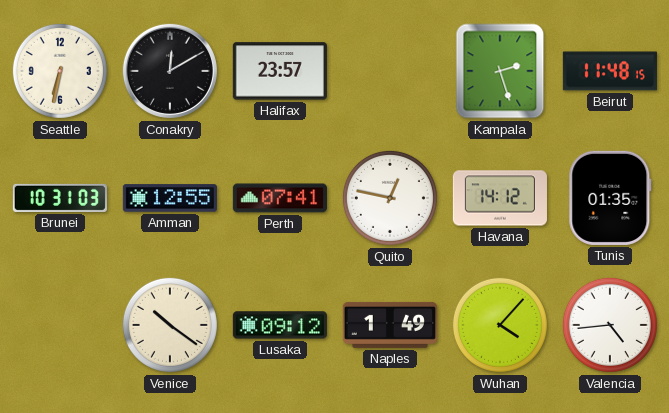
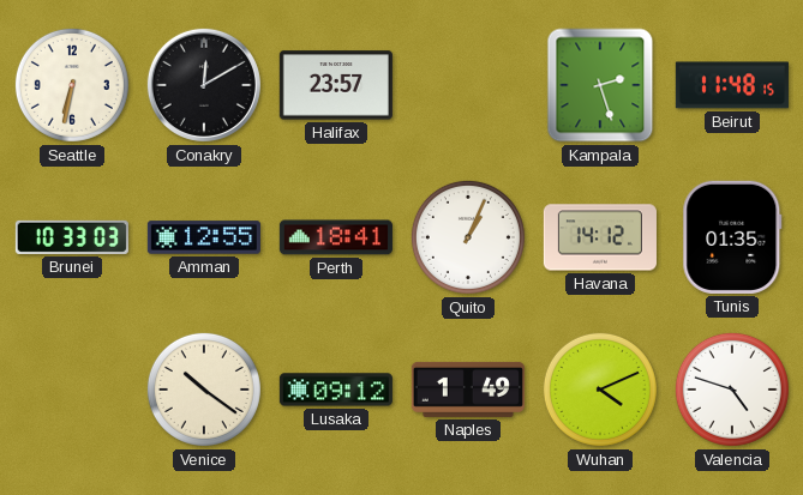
Brunei: 10:31 -> 10:33 (72, 237)
Perth: 07:41 -> 18:41 (336, 237)
Quito: 12:47 -> 1:04 (468, 237)
Wuhan: 4:07 -> 4:11 (600, 390)
Valencia: 4:44 -> 4:48 (732, 390)
